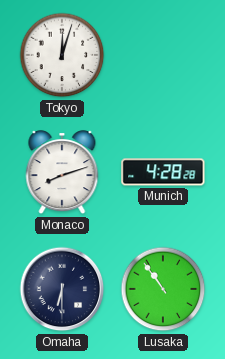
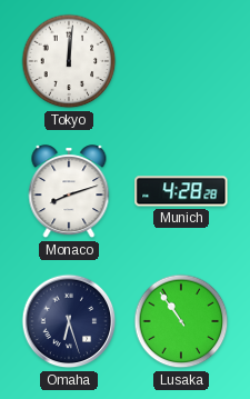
Tokyo: 12:03 -> 12:01 (69, 61)
Omaha: 6:30 -> 6:27 (69, 321)
